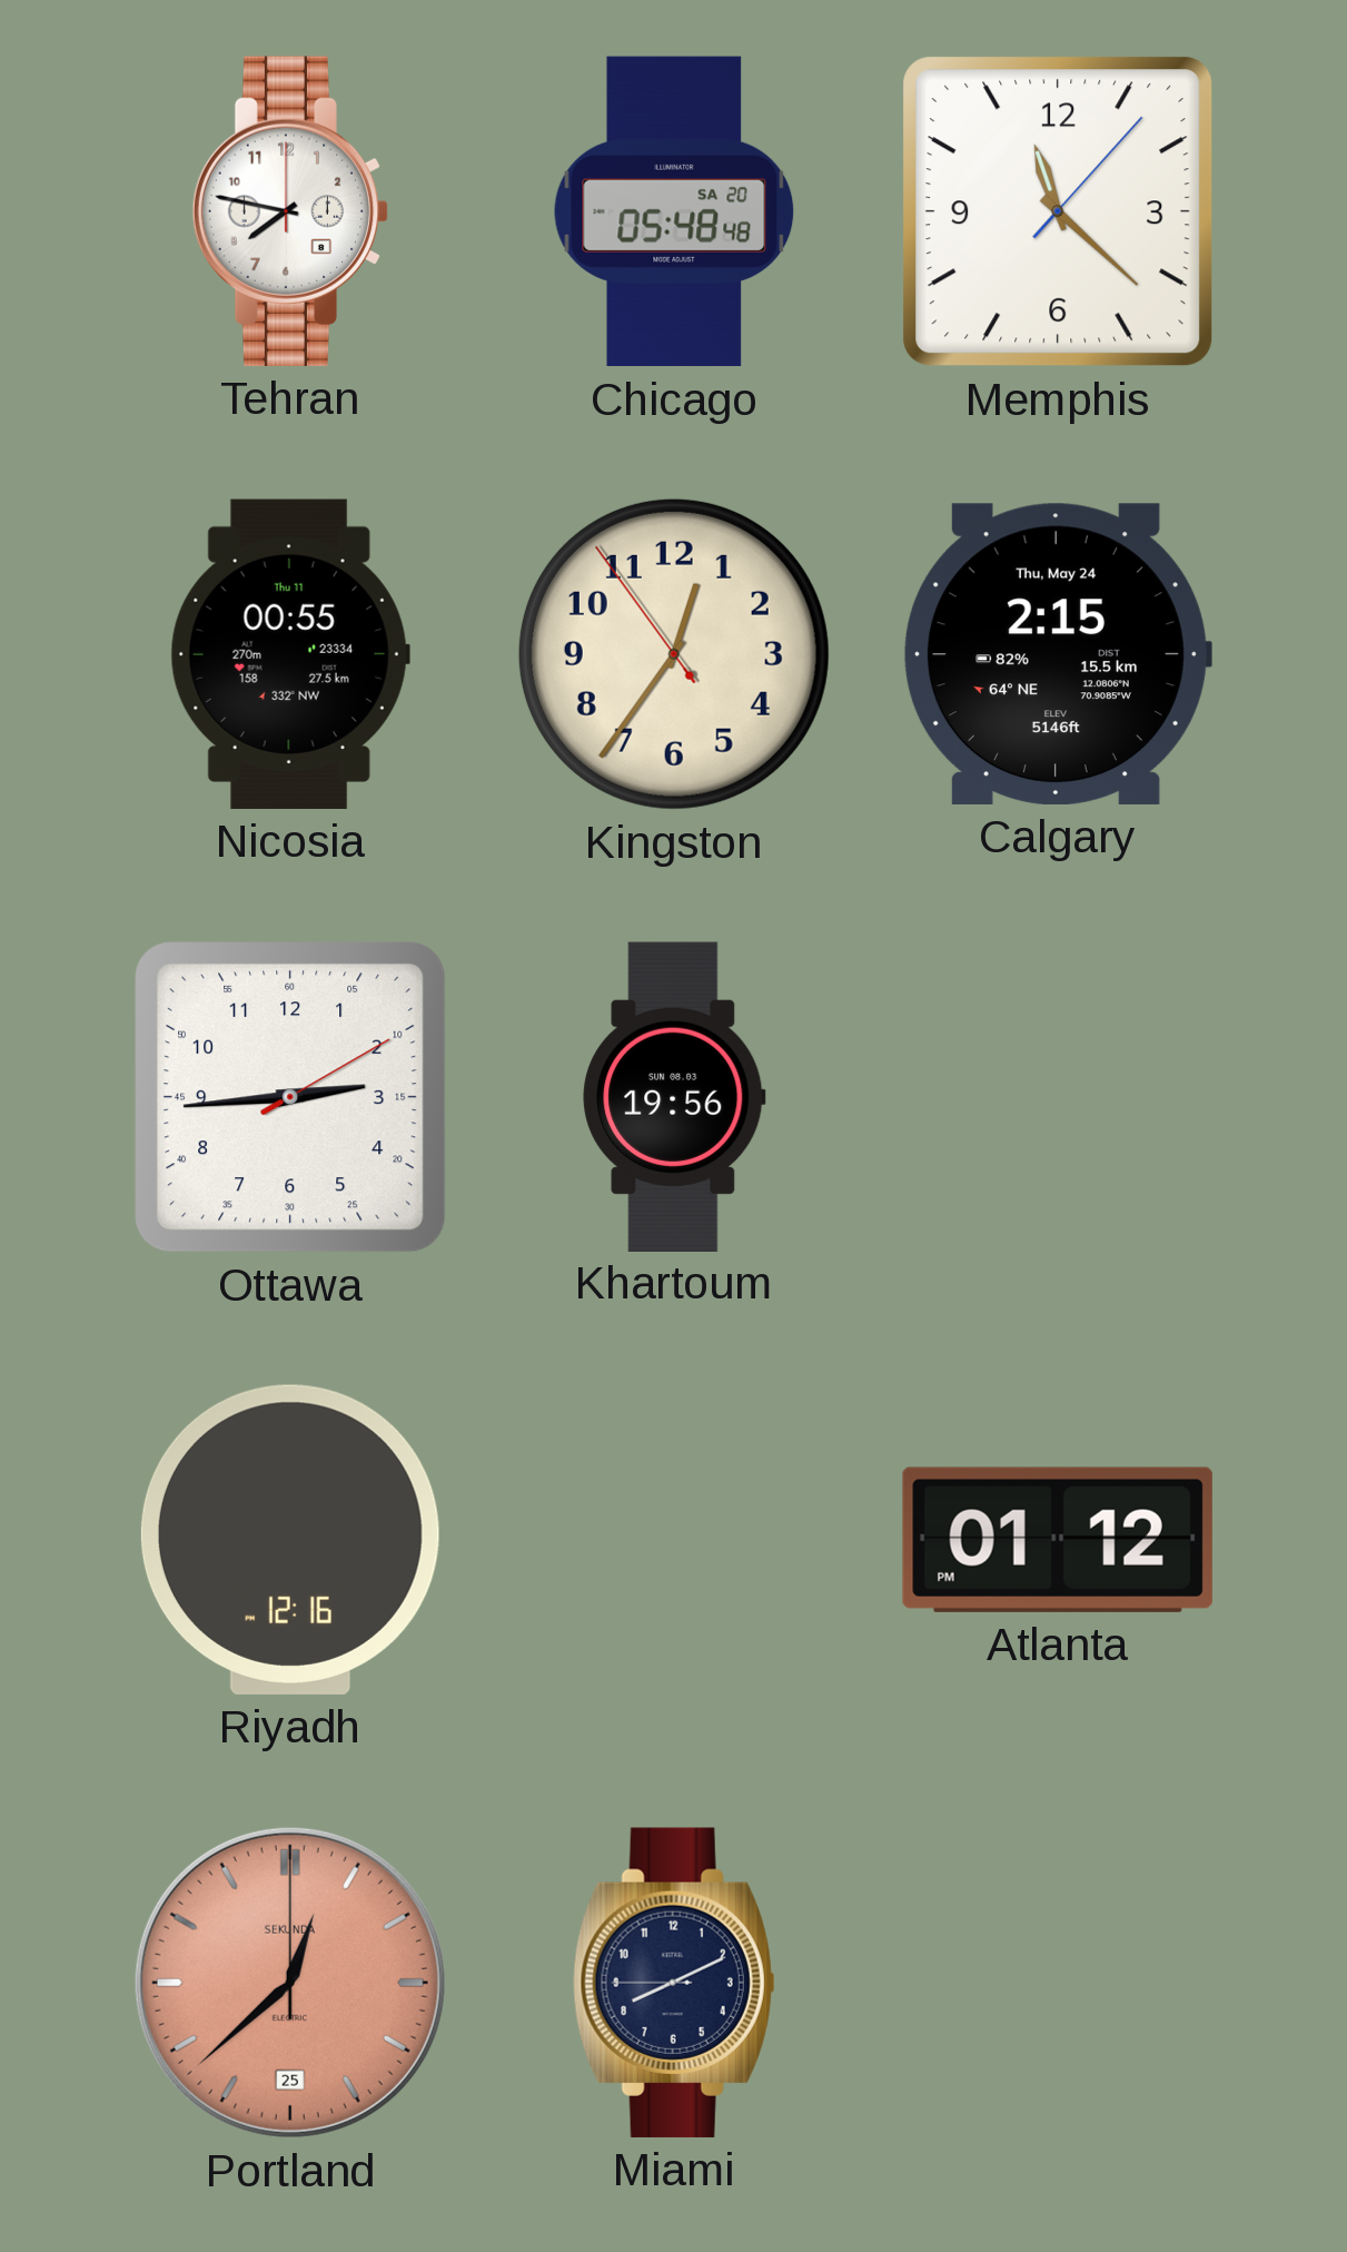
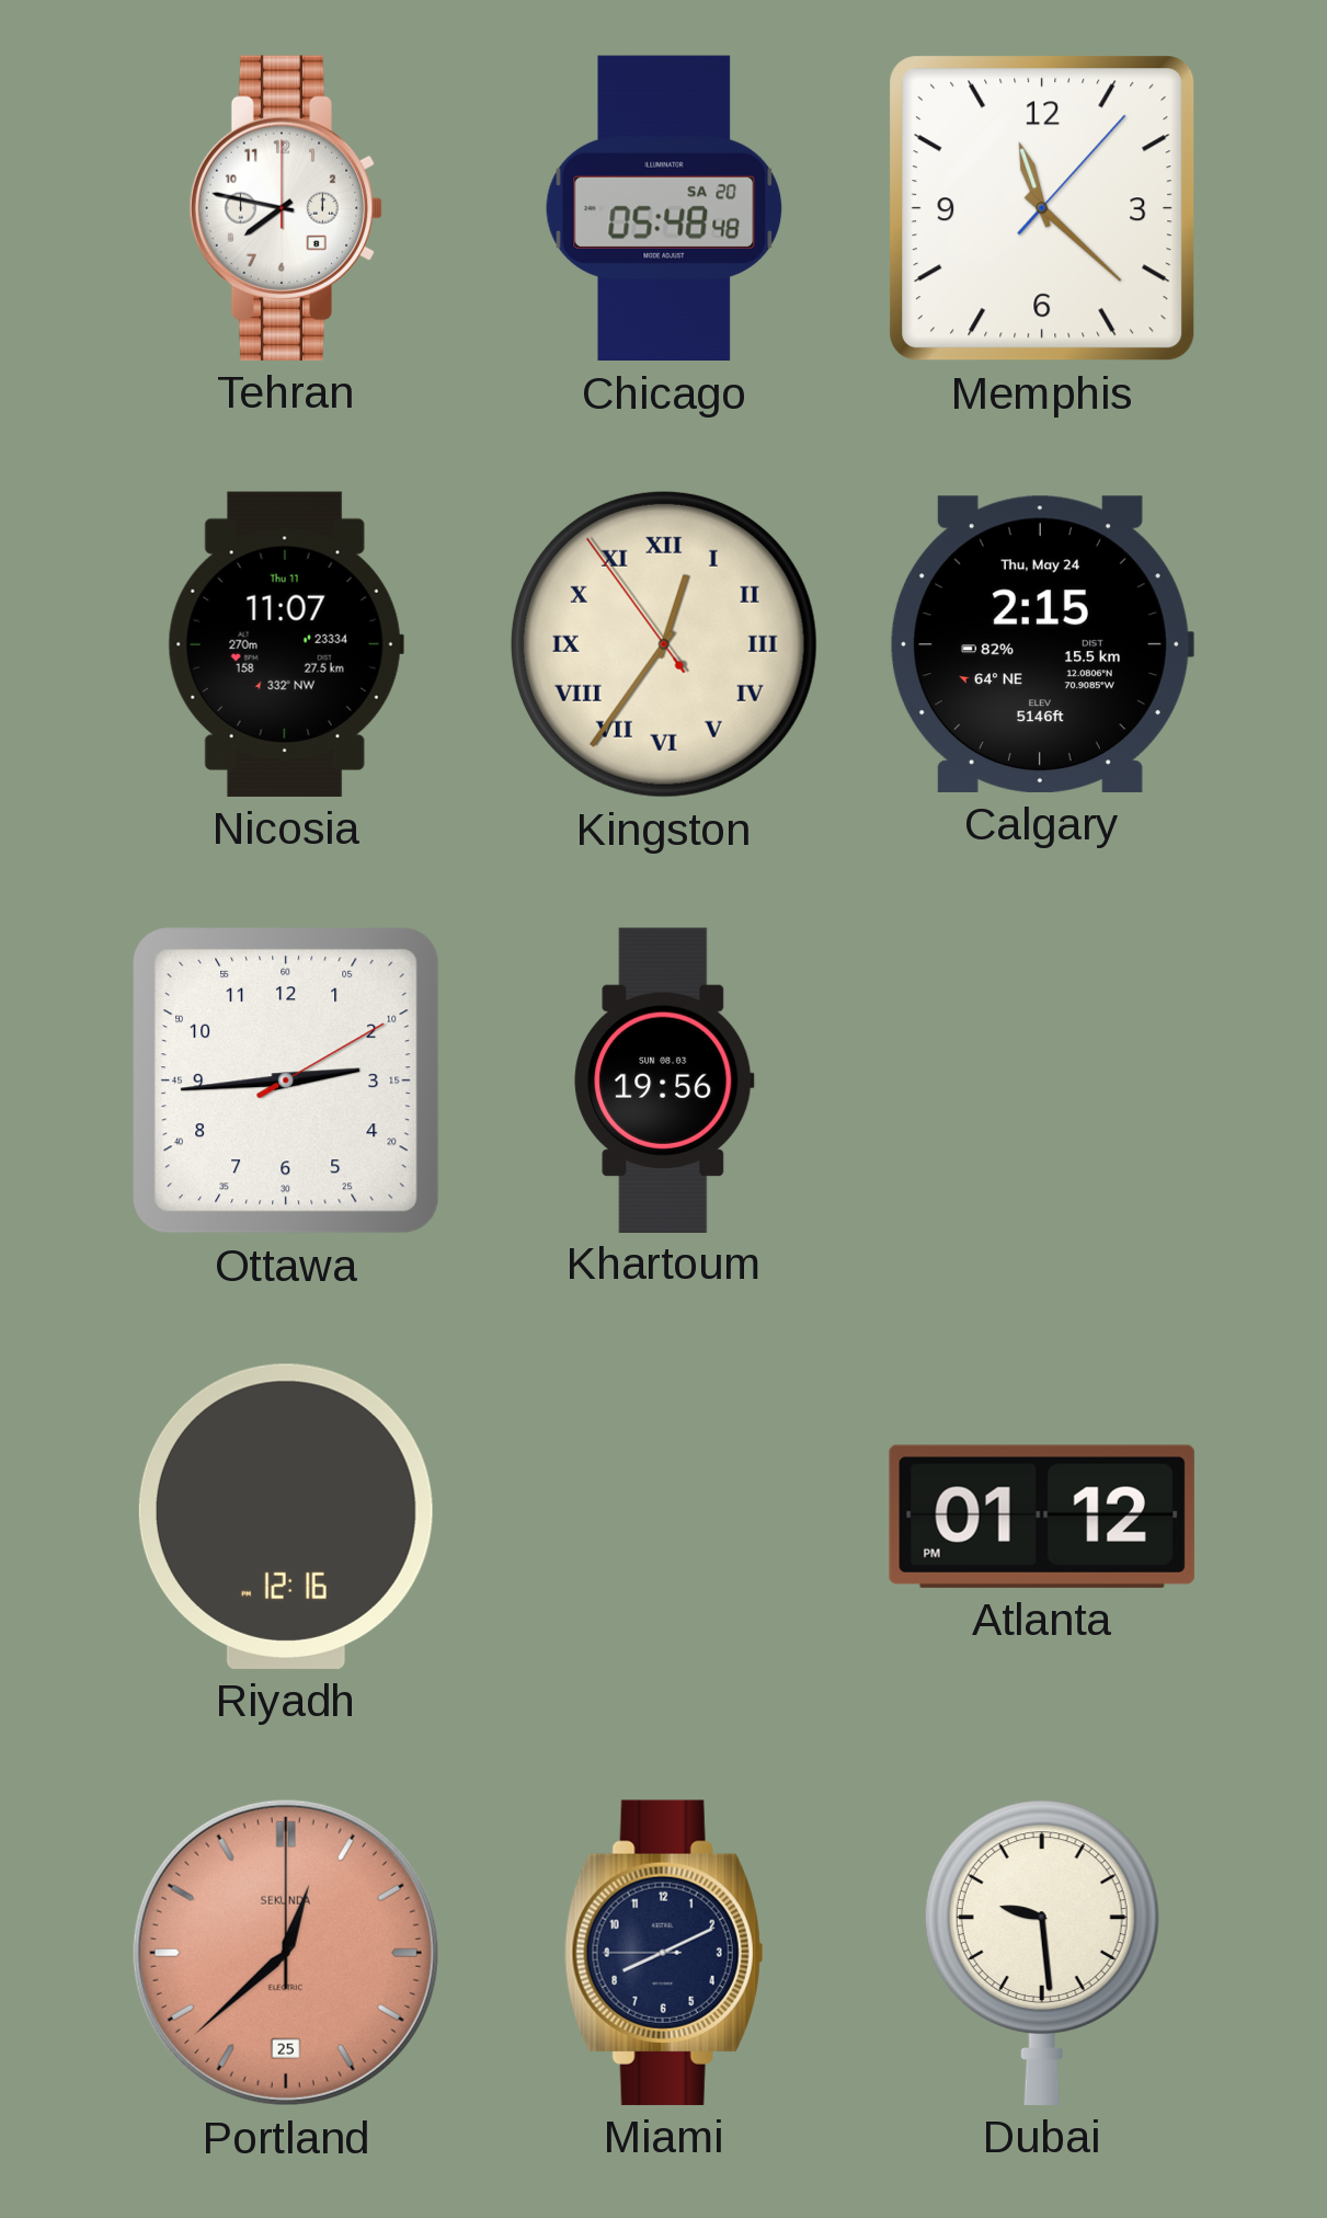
Nicosia: 00:55 -> 11:07 (286, 644)
Kingston numerals: Arabic -> Roman (664, 644)
Dubai: none -> 9:29 (1042, 1953)
